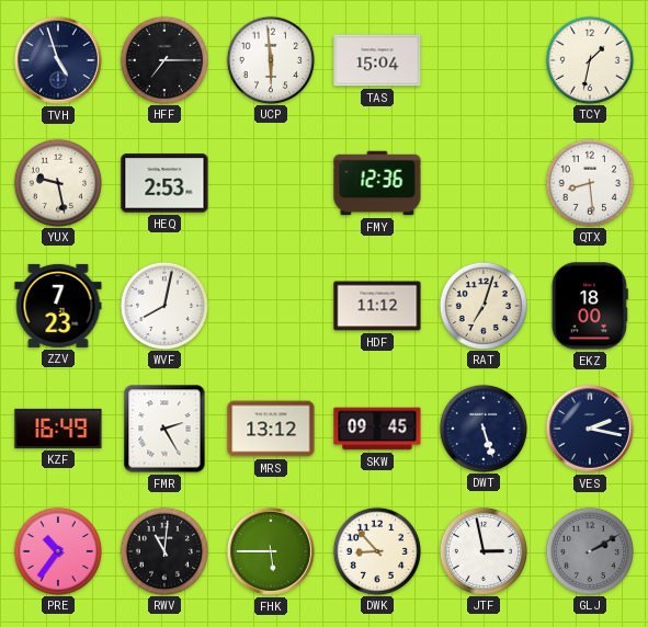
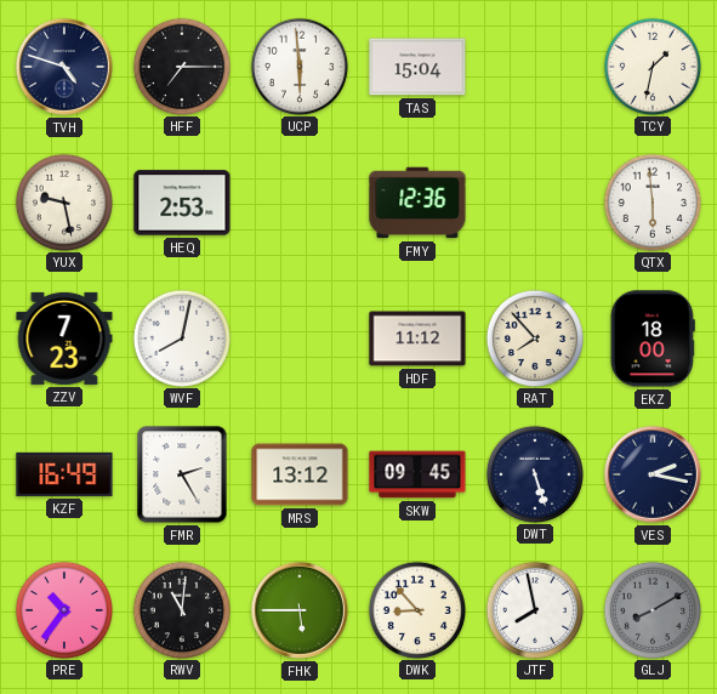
TVH: 4:57 -> 4:48 (64, 67)
QTX: 8:29 -> 5:59 (651, 201)
RAT: 7:03 -> 7:53 (534, 337)
JTF: 2:58 -> 7:58 (534, 609)
GLJ: 2:10 -> 8:10 (651, 609)
